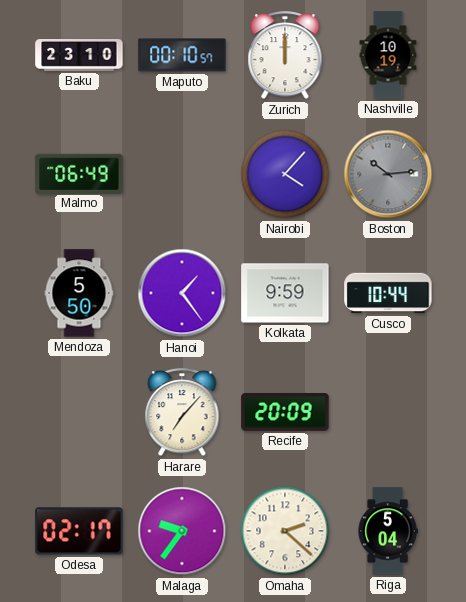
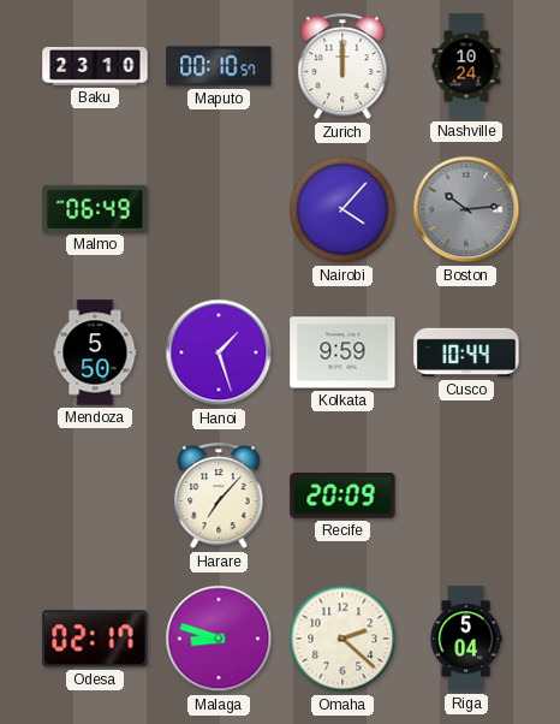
Nashville: 10:19 -> 10:24 (466, 66)
Hanoi: 1:24 -> 1:27 (219, 352)
Malaga: 9:36 -> 8:48 (219, 639)
